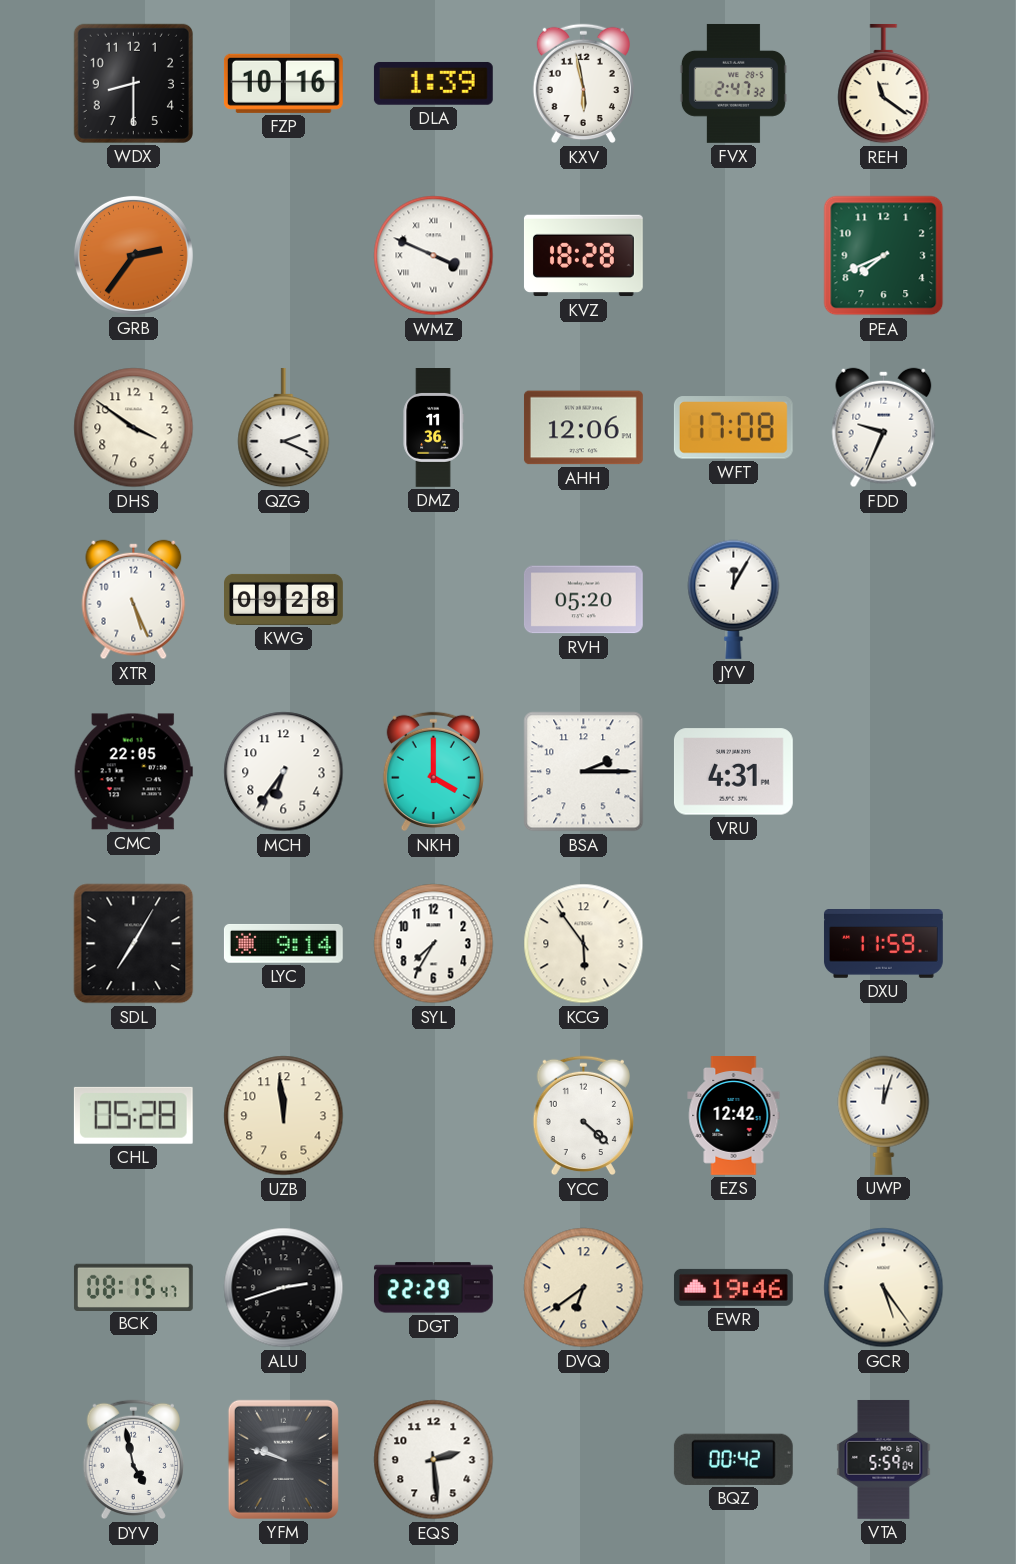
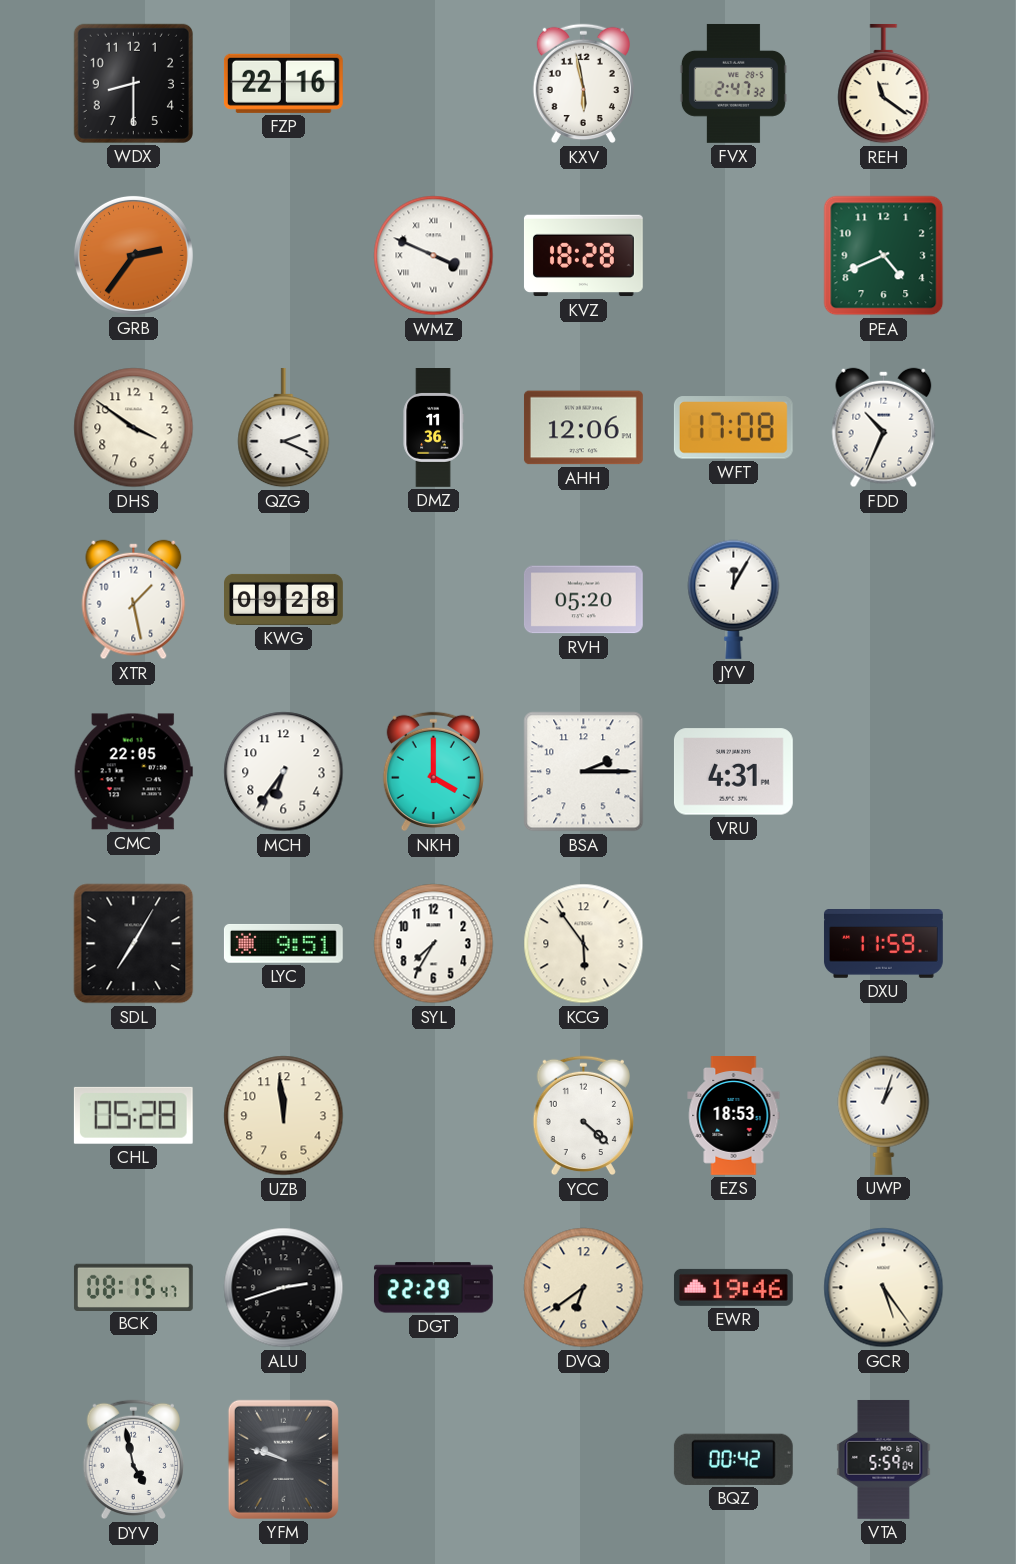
FZP: 10:16 -> 22:16 (283, 83)
DLA: 1:39 -> none (433, 83)
PEA: 7:41 -> 4:41 (884, 256)
FDD: 9:34 -> 10:34 (884, 428)
XTR: 5:26 -> 1:28 (134, 600)
LYC: 9:14 -> 9:51 (283, 944)
EZS: 12:42 -> 18:53 (734, 1116)
UWP: 12:03 -> 1:03 (884, 1115)
EQS: 2:29 -> none (434, 1460)
